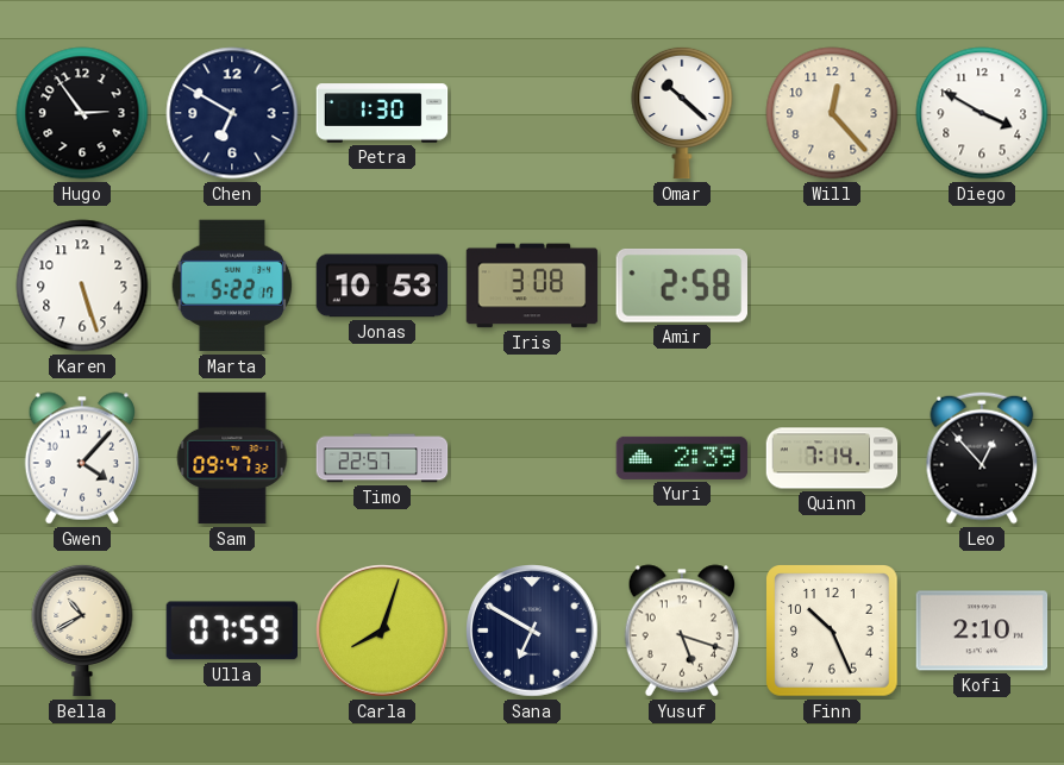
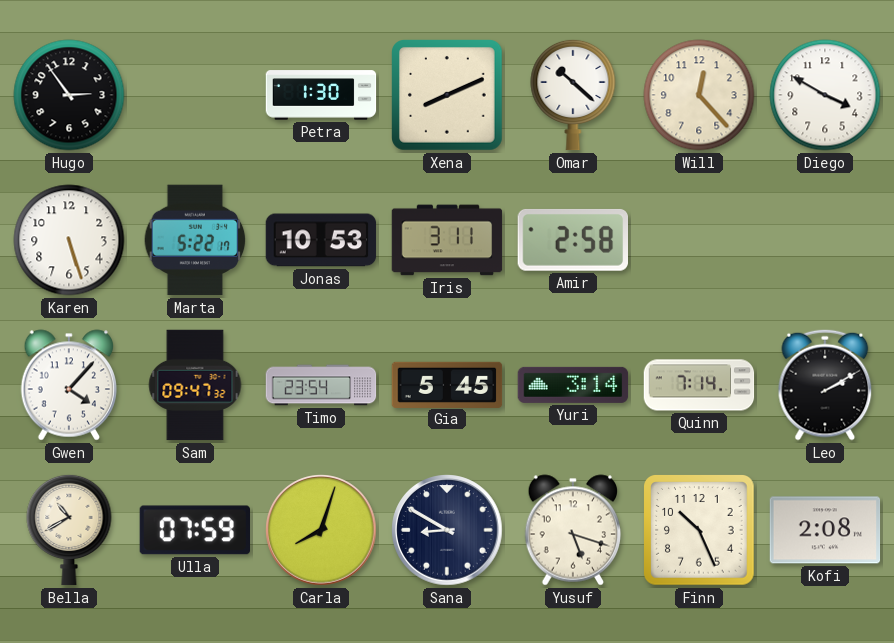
Chen: 6:50 -> none (232, 113)
Xena: none -> 8:11 (447, 95)
Iris: 3:08 -> 3:11 (447, 240)
Timo: 22:57 -> 23:54 (321, 385)
Gia: none -> 5:45 (447, 384)
Yuri: 2:39 -> 3:14 (573, 385)
Leo: 12:53 -> 2:10 (825, 385)
Sana: 6:50 -> 8:50 (447, 530)
Kofi: 2:10 -> 2:08 (825, 530)
